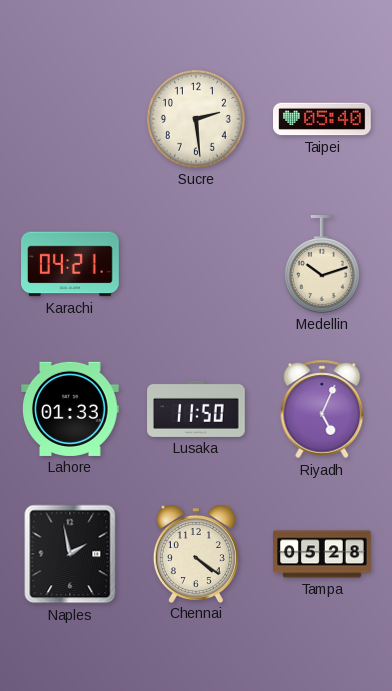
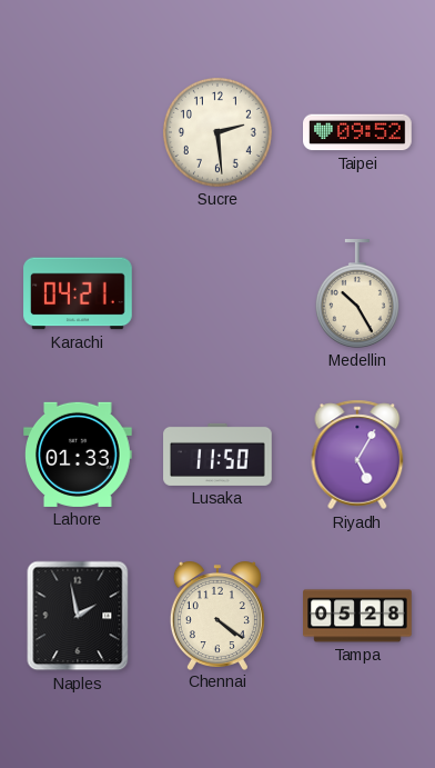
Taipei: 05:40 -> 09:52 (357, 132)
Medellin: 10:12 -> 10:25 (357, 293)
Riyadh: 5:04 -> 5:05 (357, 455)
